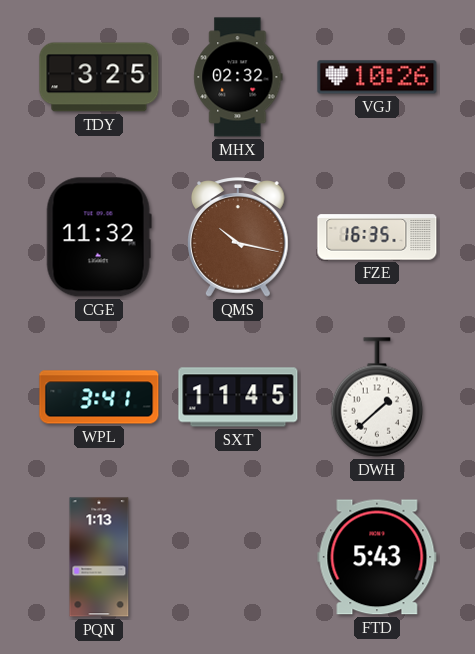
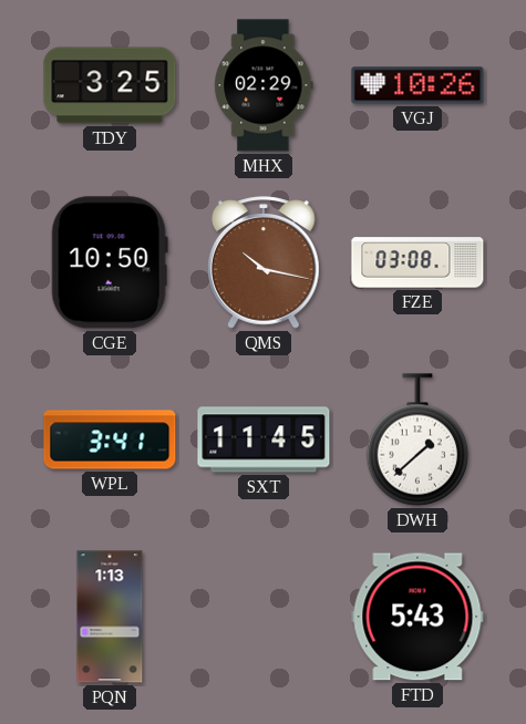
MHX: 02:32 -> 02:29 (264, 85)
CGE: 11:32 -> 10:50 (110, 262)
FZE: 16:35 -> 03:08 (417, 262)
